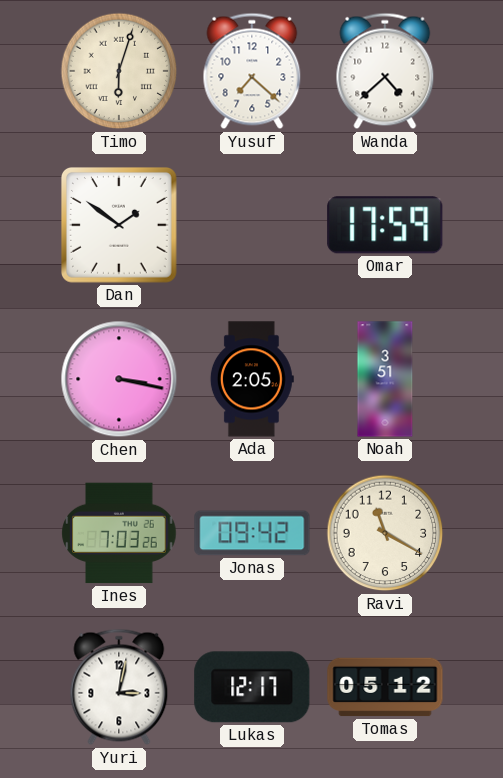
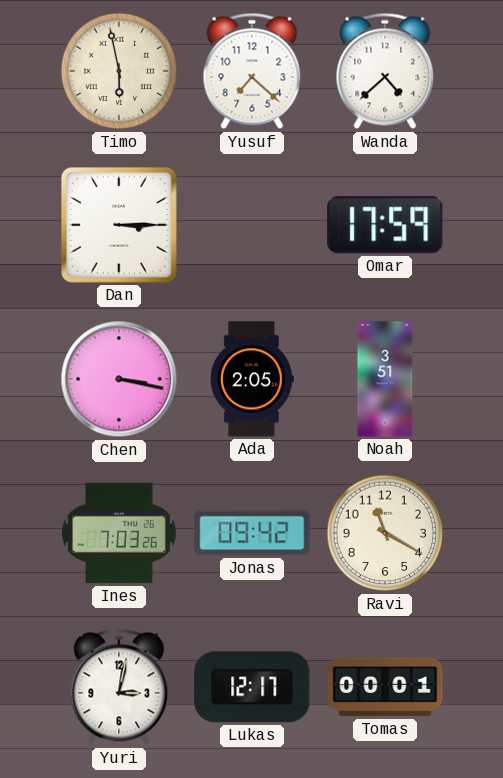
Timo: 6:03 -> 5:58 (119, 71)
Dan: 1:51 -> 3:15 (120, 226)
Tomas: 05:12 -> 00:01 (385, 687)
